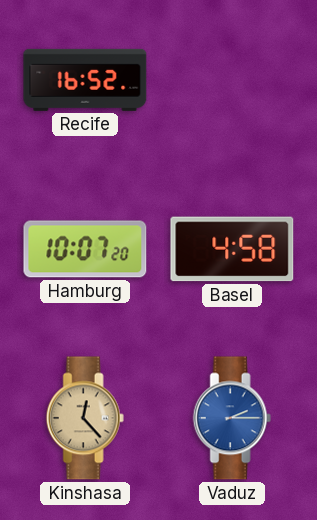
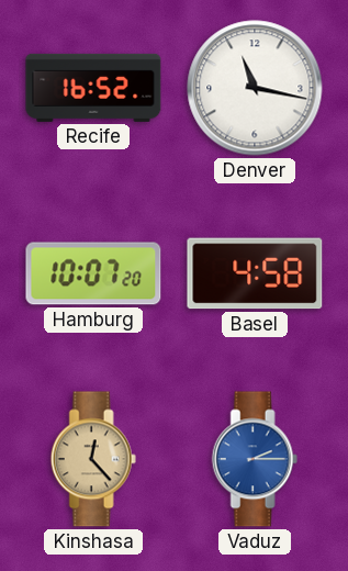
Denver: none -> 11:17 (255, 88)
